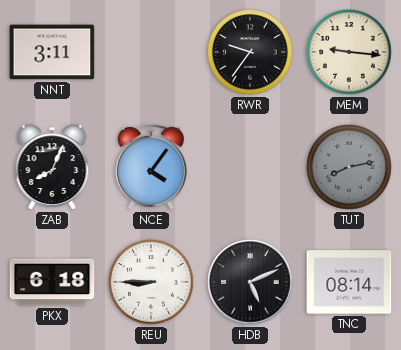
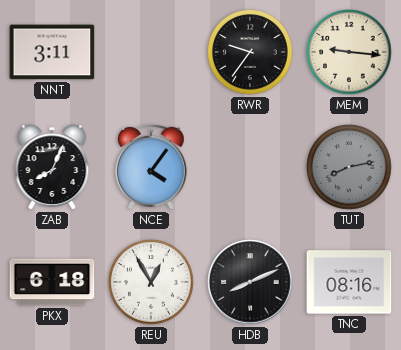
REU: 8:45 -> 12:55 (152, 283)
HDB: 5:11 -> 8:11 (250, 282)
TNC: 08:14 -> 08:16 (349, 282)
